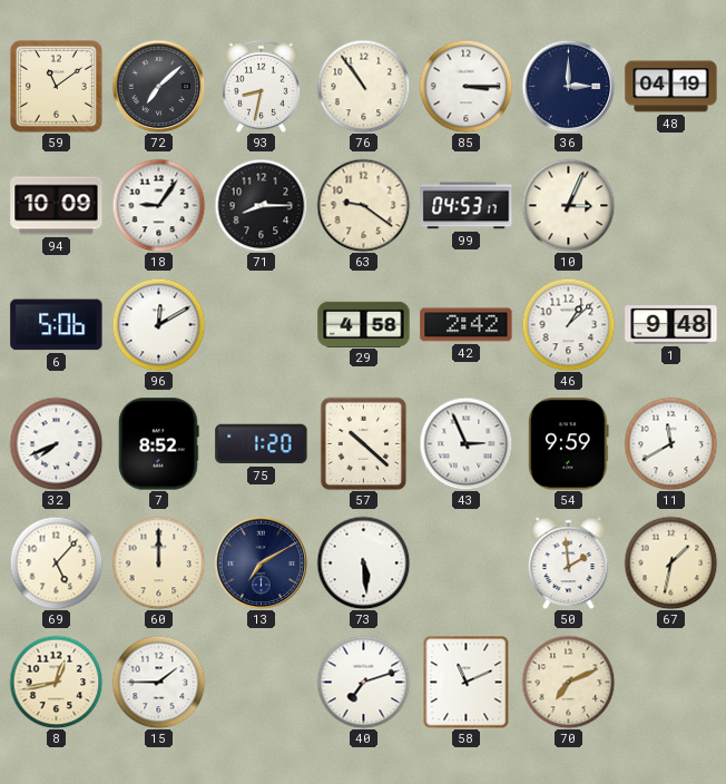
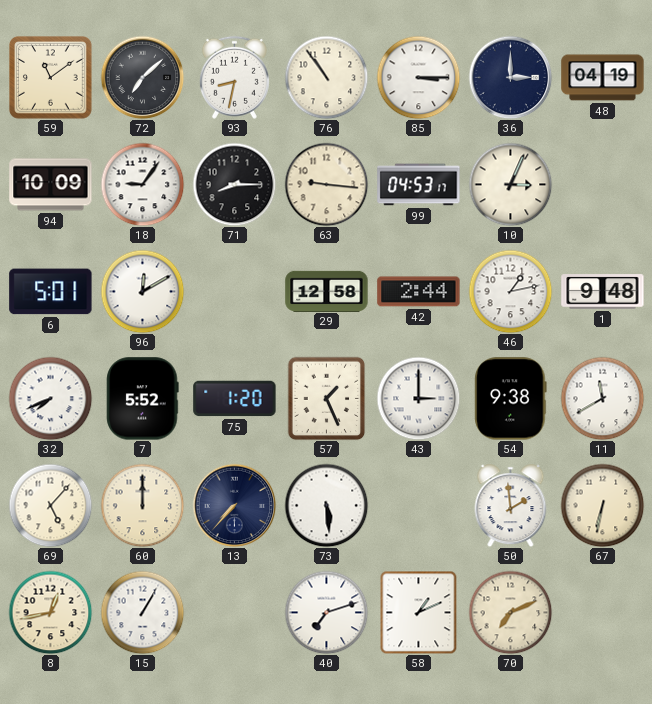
63: 9:21 -> 9:16 (326, 184)
6: 5:06 -> 5:01 (51, 292)
29: 4:58 -> 12:58 (327, 291)
42: 2:42 -> 2:44 (419, 292)
46: 1:08 -> 1:13 (510, 291)
7: 8:52 -> 5:52 (143, 399)
57: 10:22 -> 1:26 (327, 398)
43: 2:56 -> 3:00 (418, 398)
54: 9:59 -> 9:38 (511, 399)
13: 7:10 -> 7:37 (234, 505)
67: 1:32 -> 6:32 (602, 505)
15: 1:45 -> 1:05 (142, 612)
58: 11:11 -> 1:11 (419, 612)
